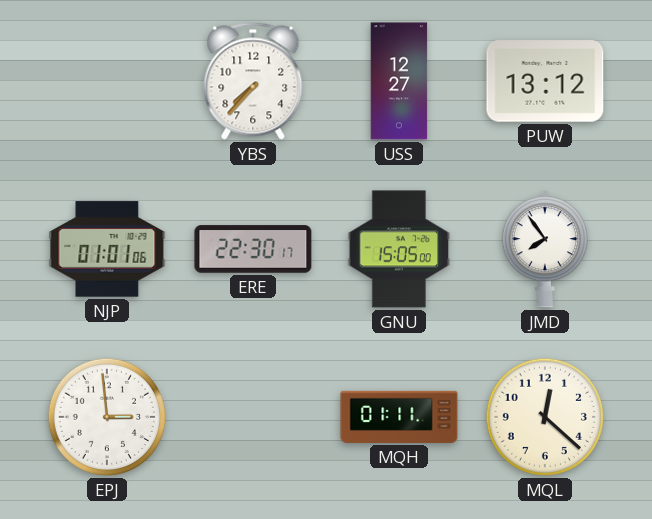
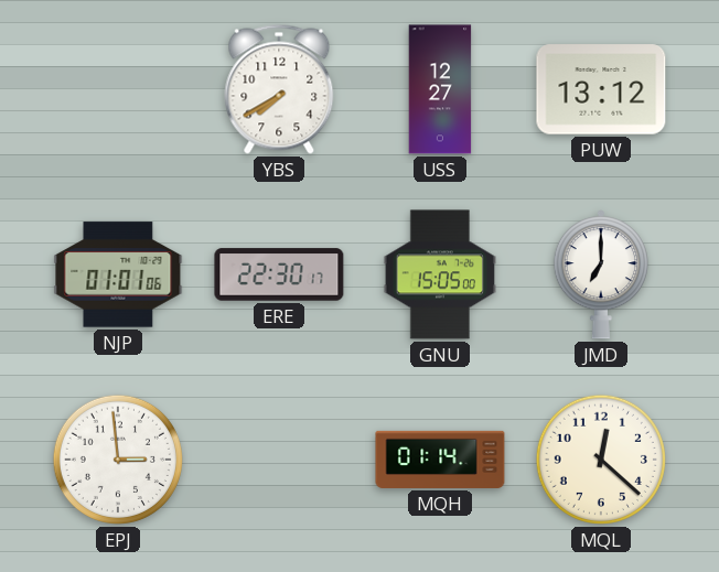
YBS: 7:37 -> 7:40 (279, 89)
JMD: 7:54 -> 7:00 (600, 274)
MQH: 01:11 -> 01:14 (440, 460)
